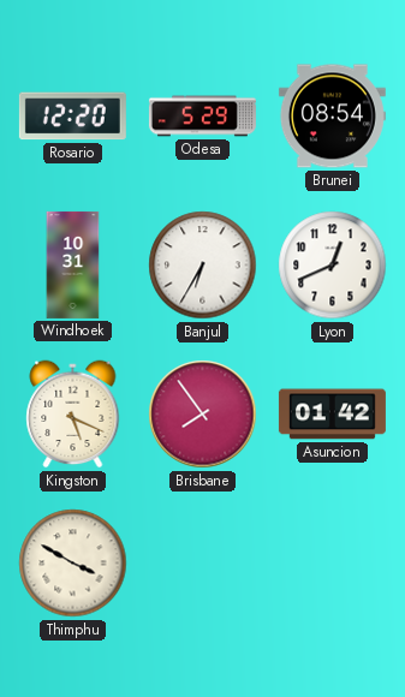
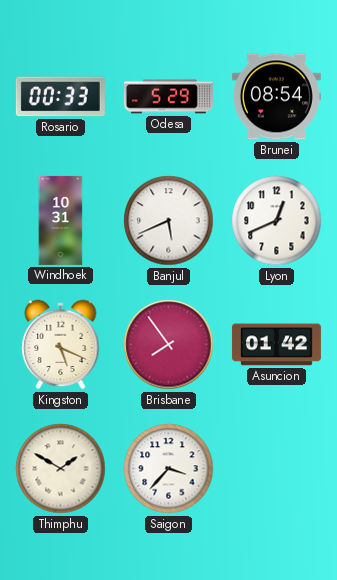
Rosario: 12:20 -> 00:33 (60, 97)
Banjul: 6:35 -> 5:41 (169, 221)
Thimphu: 3:50 -> 1:50 (61, 469)
Saigon: none -> 3:37 (169, 469)
